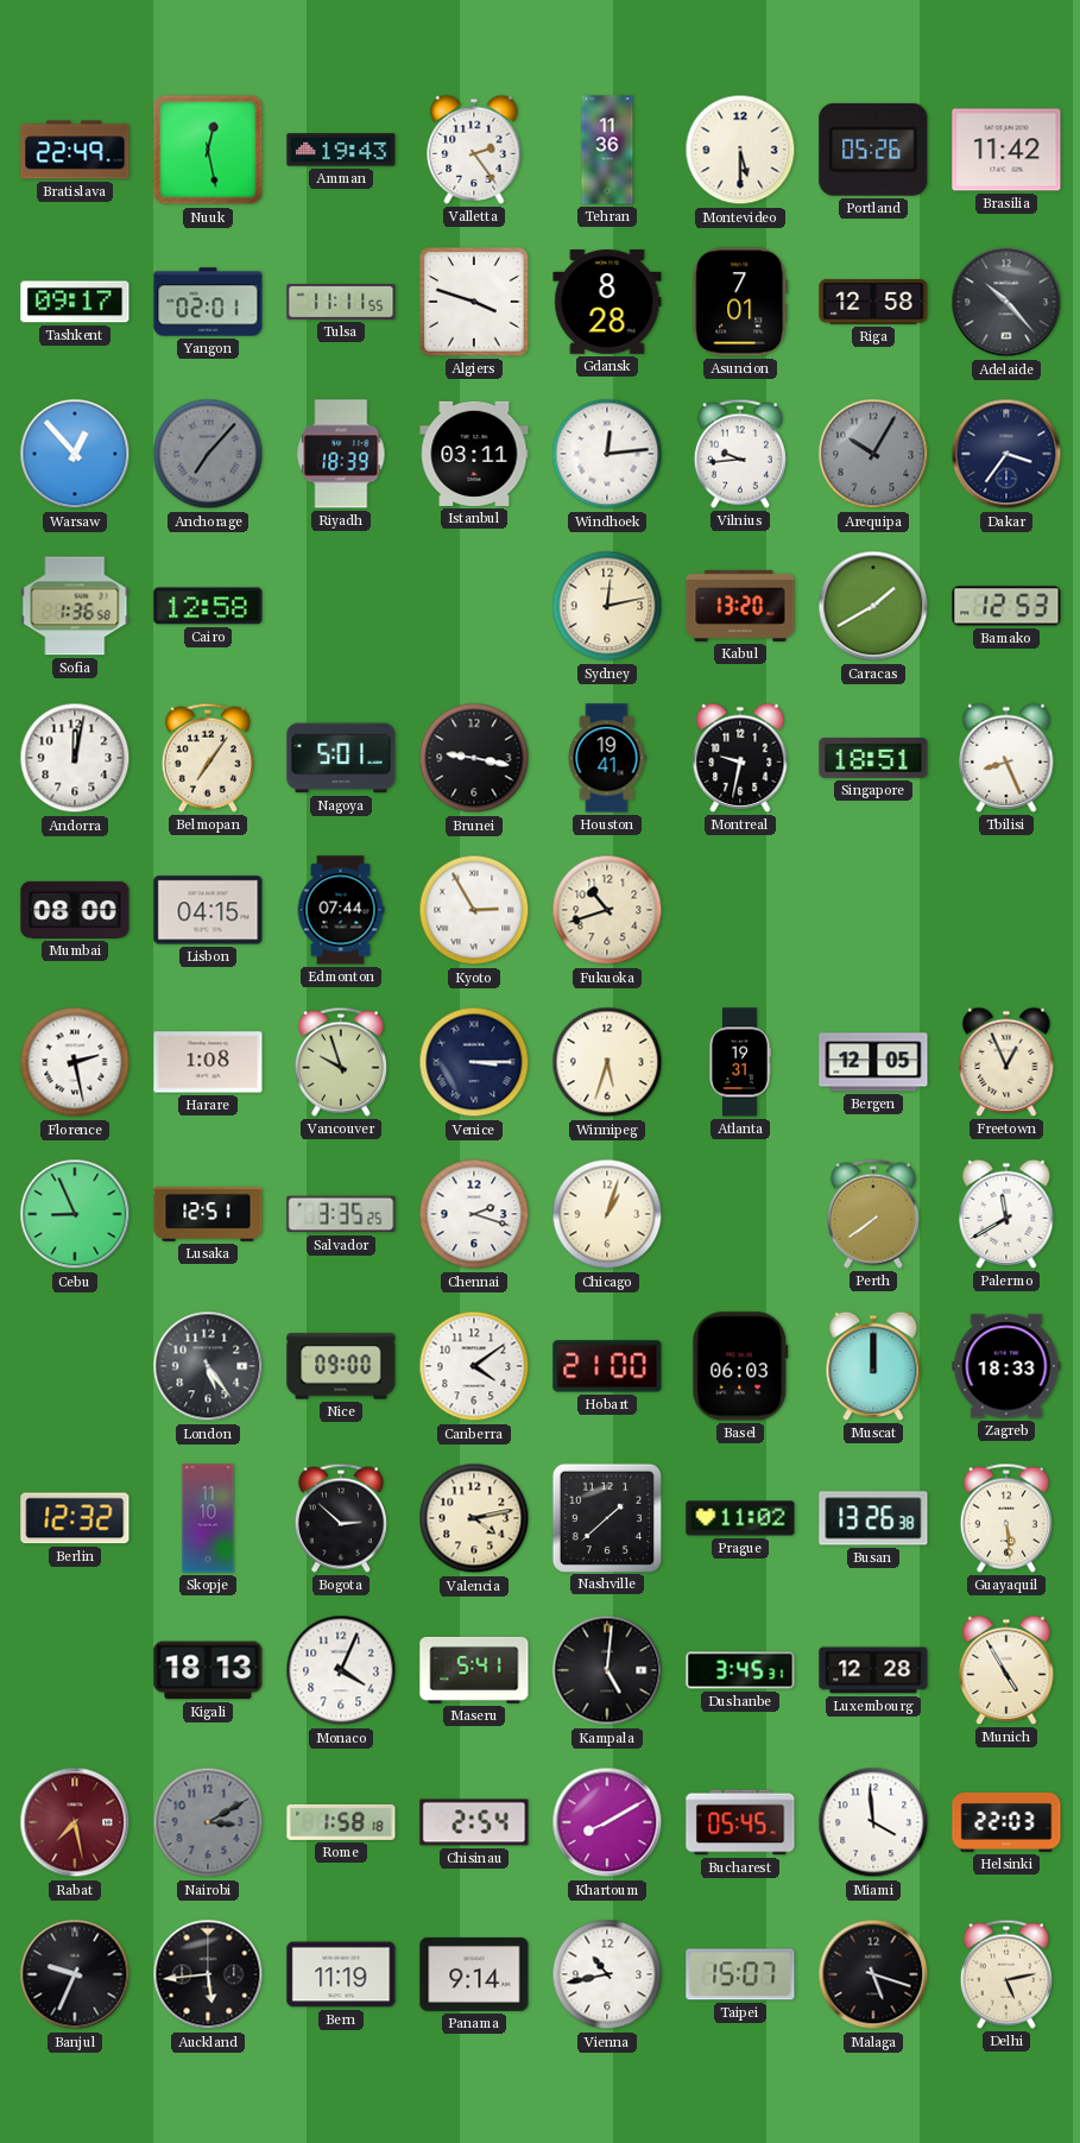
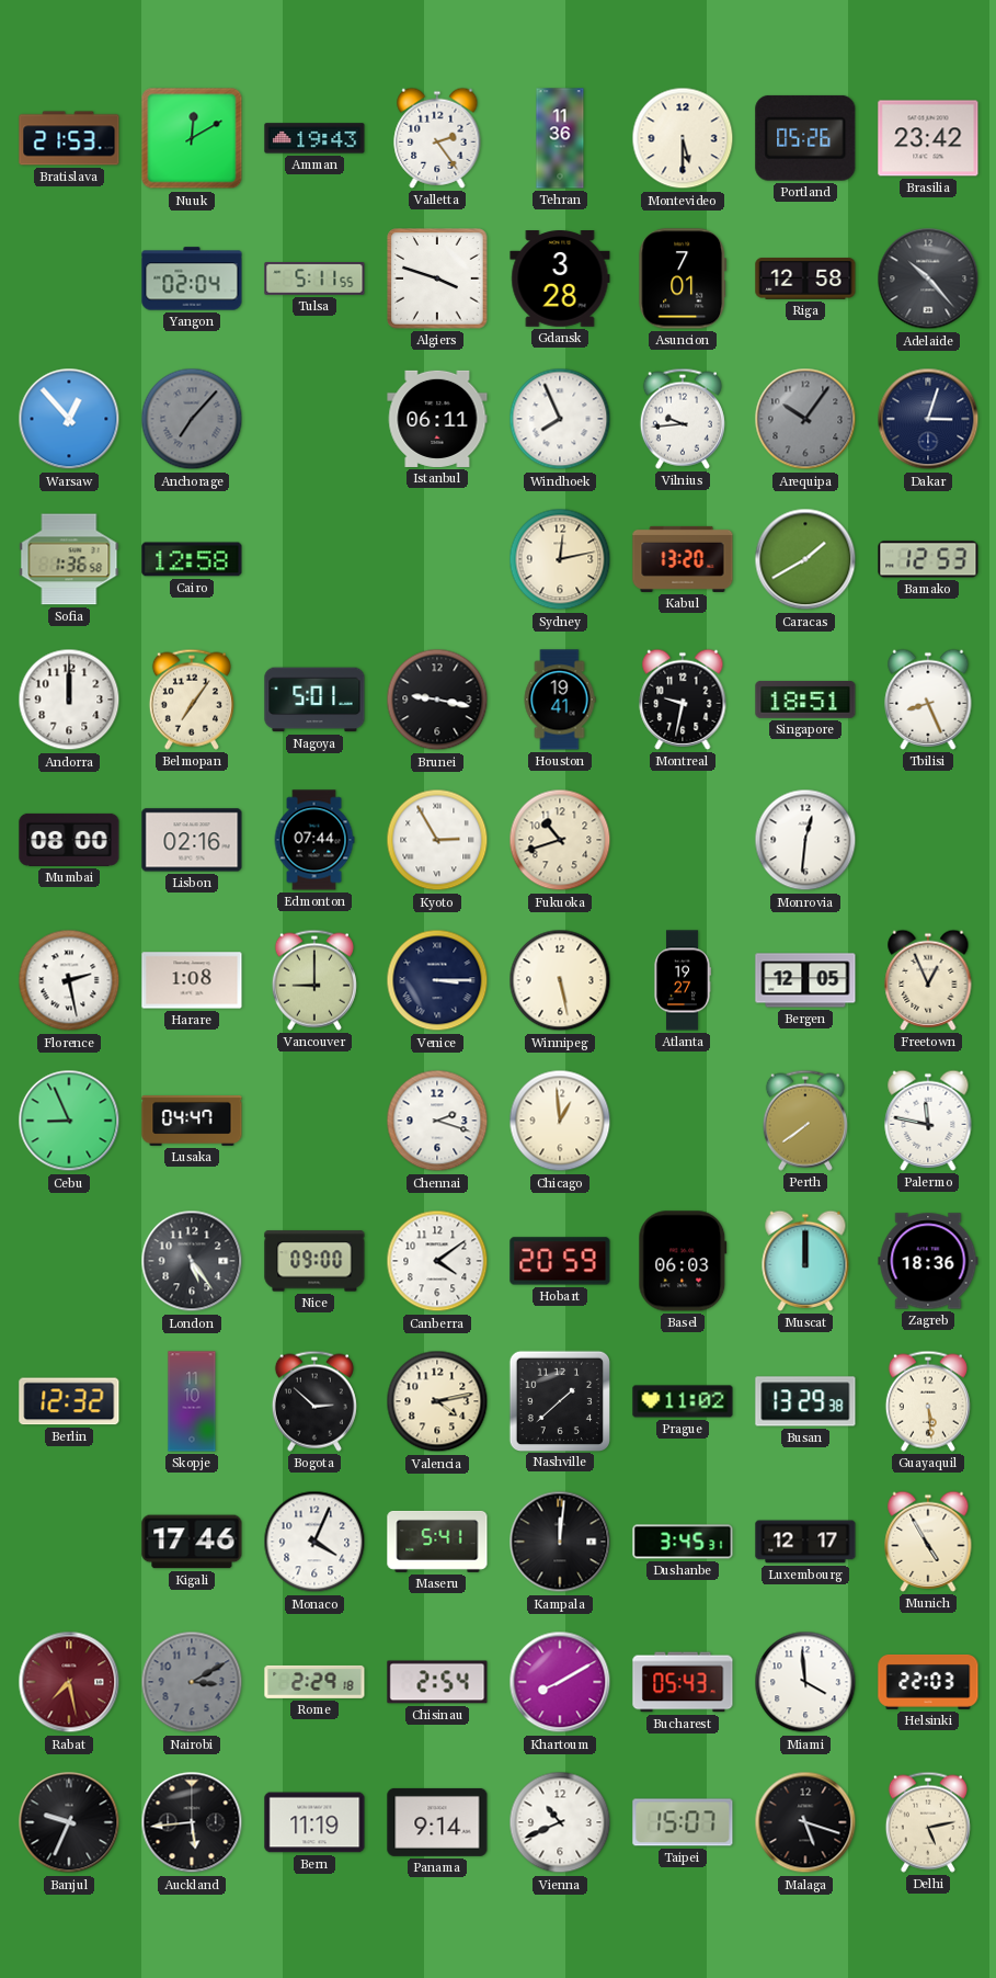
Bratislava: 22:49 -> 21:53 (69, 138)
Nuuk: 12:28 -> 12:10 (192, 138)
Brasilia: 11:42 -> 23:42 (928, 138)
Tashkent: 09:17 -> none (75, 302)
Yangon: 02:01 -> 02:04 (192, 278)
Tulsa: 11:11 -> 5:11 (314, 278)
Gdansk: 8:28 -> 3:28 (560, 280)
Riyadh: 18:39 -> none (341, 454)
Istanbul: 03:11 -> 06:11 (437, 419)
Windhoek: 12:14 -> 7:56 (560, 419)
Arequipa: 10:05 -> 10:06 (805, 419)
Dakar: 3:36 -> 3:03 (928, 419)
Andorra: 12:02 -> 12:00 (69, 700)
Lisbon: 04:15 -> 02:16 (192, 840)
Monrovia: none -> 12:31 (805, 840)
Vancouver: 9:57 -> 9:00 (314, 980)
Winnipeg: 5:33 -> 5:28 (560, 980)
Atlanta: 19:31 -> 19:27 (683, 980)
Lusaka: 12:51 -> 04:47 (192, 1122)
Salvador: 3:35 -> none (341, 1214)
Chicago: 1:03 -> 12:59 (560, 1121)
Palermo: 11:40 -> 11:47 (928, 1121)
Hobart: 21:00 -> 20:59 (560, 1261)
Zagreb: 18:33 -> 18:36 (928, 1261)
Busan: 13:26 -> 13:29 (805, 1401)
Kigali: 18:13 -> 17:46 (192, 1542)
Kampala: 5:01 -> 12:01 (560, 1542)
Luxembourg: 12:28 -> 12:17 (805, 1542)
Rome: 1:58 -> 2:29 (314, 1682)
Bucharest: 05:45 -> 05:43 (683, 1682)
Vienna: 10:43 -> 10:41 (560, 1822)
